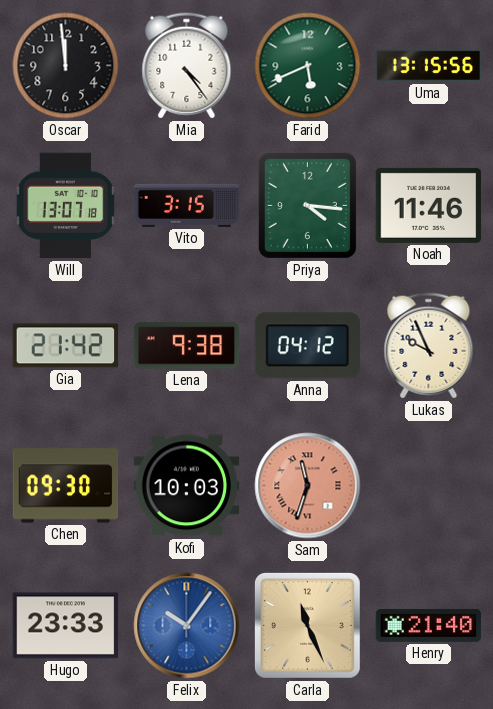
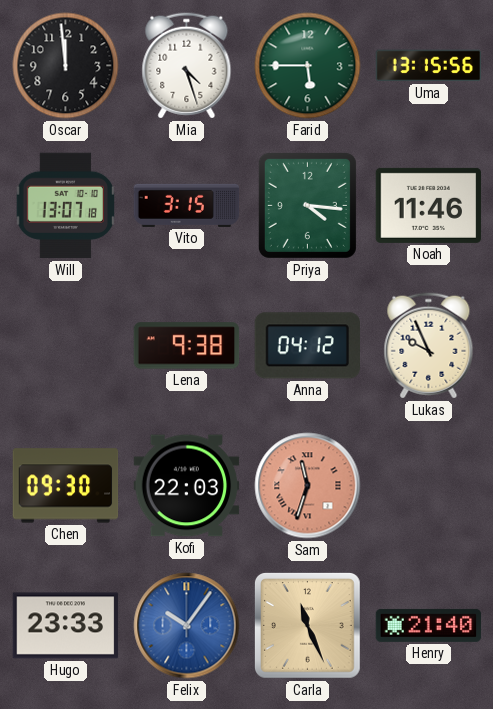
Mia: 4:24 -> 4:27 (187, 66)
Farid: 5:41 -> 5:45 (308, 66)
Gia: 21:42 -> none (66, 346)
Kofi: 10:03 -> 22:03 (187, 486)
